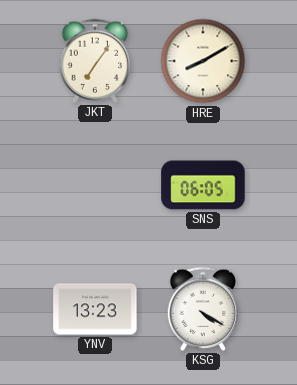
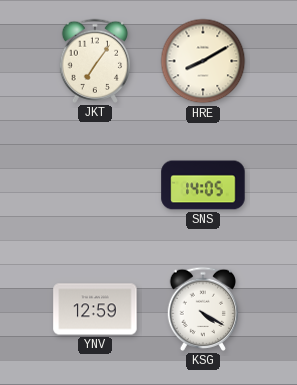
SNS: 06:05 -> 14:05 (203, 185)
YNV: 13:23 -> 12:59 (95, 309)
